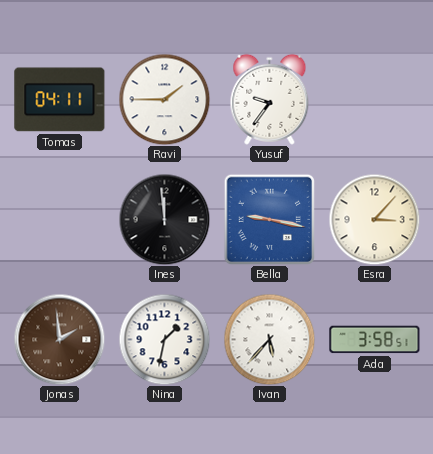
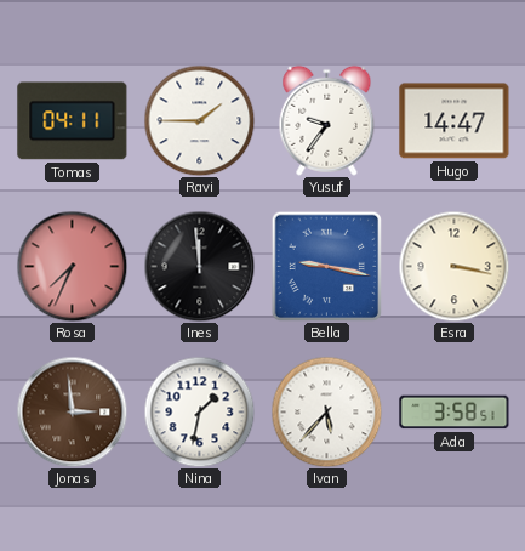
Hugo: none -> 14:47 (455, 121)
Rosa: none -> 7:34 (72, 266)
Esra: 3:07 -> 3:17 (453, 266)
Jonas: 1:59 -> 2:59 (72, 411)
